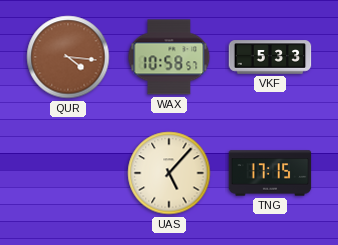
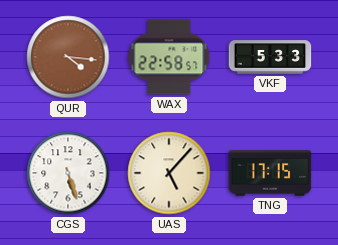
WAX: 10:58 -> 22:58 (169, 57)
CGS: none -> 5:27 (68, 173)
